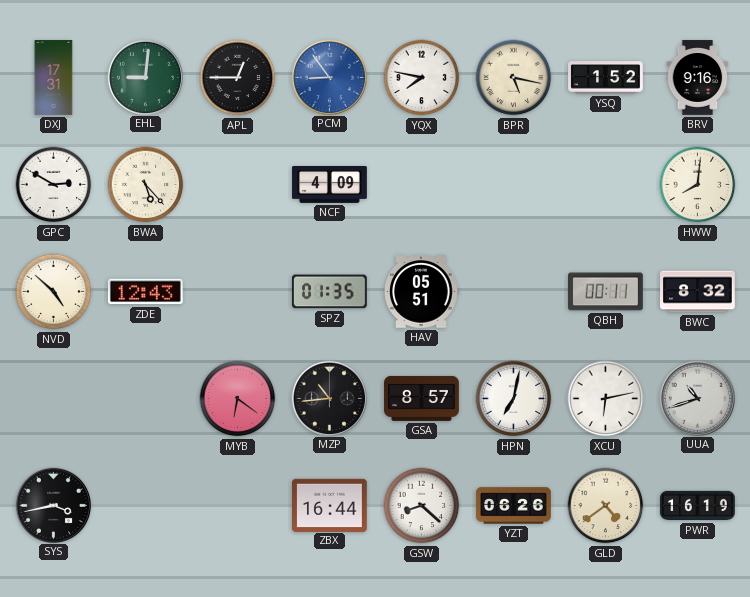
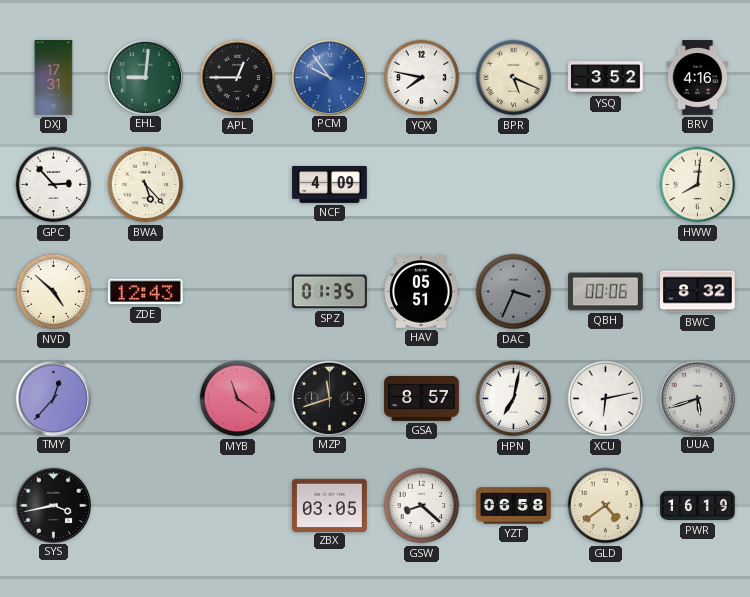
PCM: 8:54 -> 9:54 (329, 77)
BPR: 5:17 -> 5:19 (514, 78)
YSQ: 1:52 -> 3:52 (606, 78)
BRV: 9:16 -> 4:16 (698, 78)
GPC: 2:50 -> 2:53 (54, 185)
DAC: none -> 3:34 (514, 292)
QBH: 00:11 -> 00:06 (606, 292)
TMY: none -> 12:37 (53, 398)
MYB: 6:21 -> 11:21 (238, 399)
MZP: 10:44 -> 11:42 (329, 398)
UUA: 10:42 -> 5:42 (697, 398)
ZBX: 16:44 -> 03:05 (330, 505)
YZT: 06:26 -> 06:58 (514, 506)
